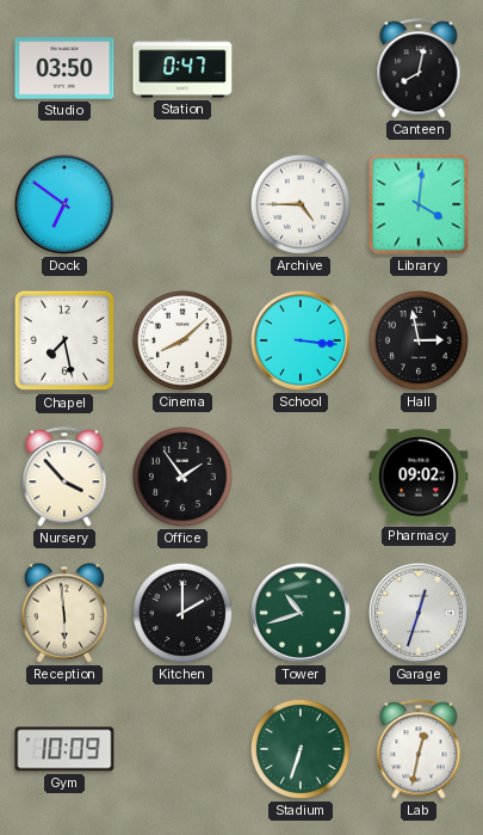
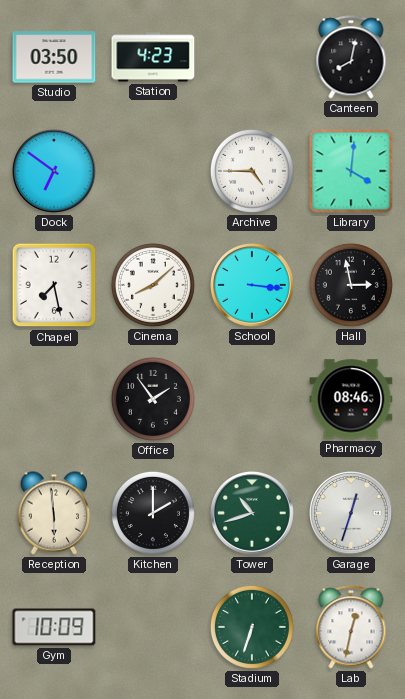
Station: 0:47 -> 4:23 (153, 57)
Nursery: 3:53 -> none (64, 477)
Pharmacy: 09:02 -> 08:46 (351, 399)
